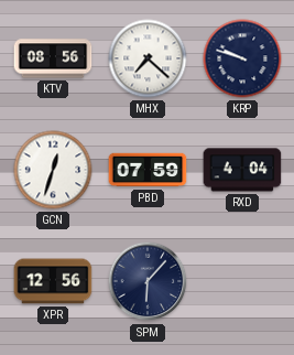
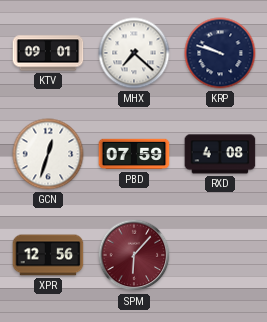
KTV: 08:56 -> 09:01 (48, 53)
RXD: 4:04 -> 4:08 (220, 154)
SPM dial: navy -> burgundy (134, 255)
